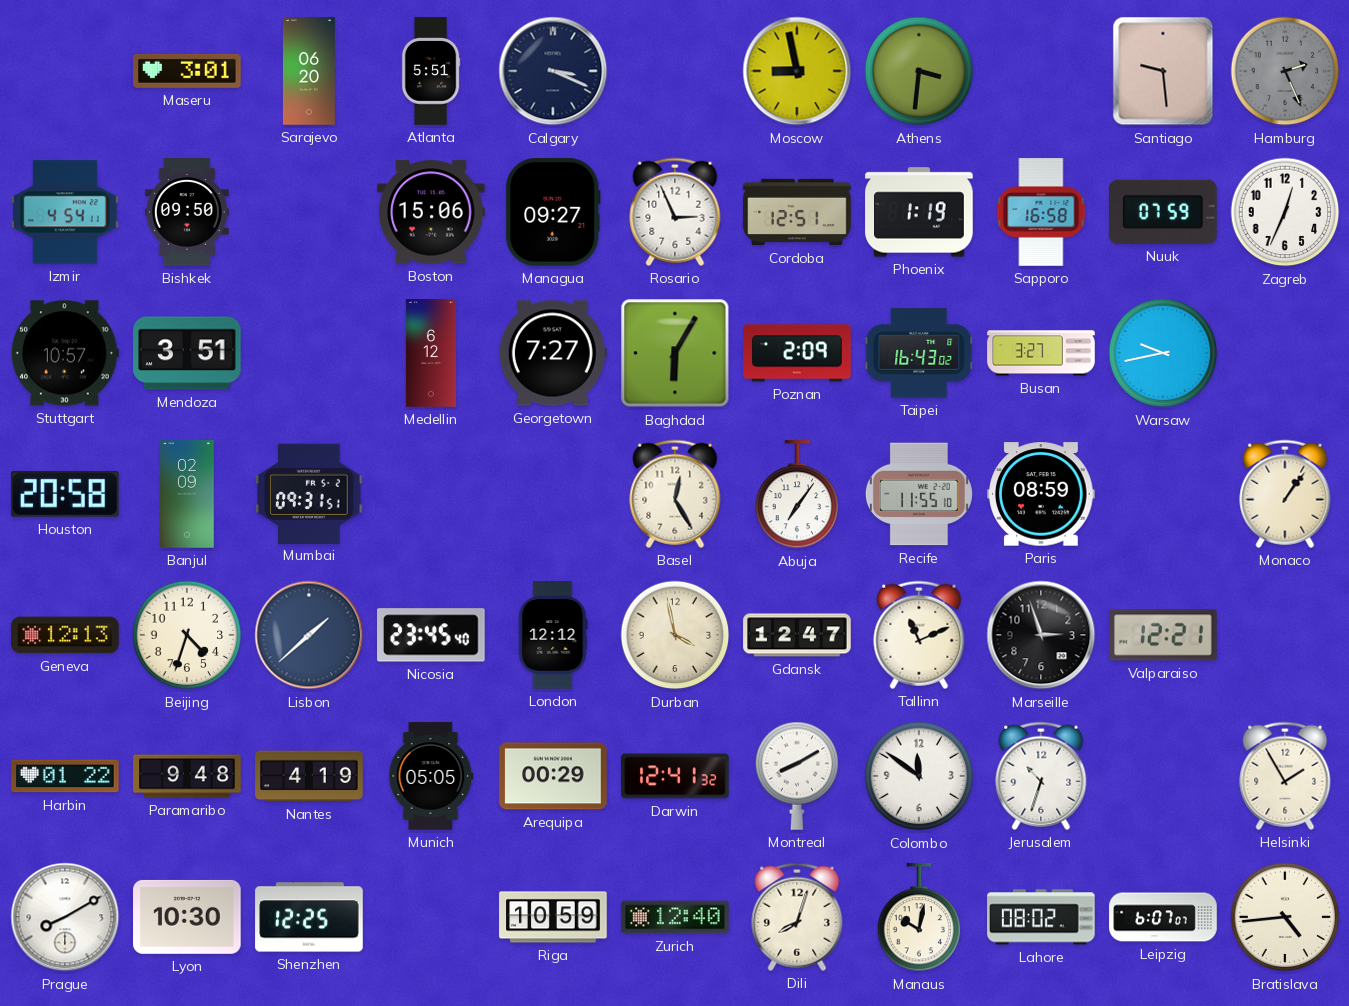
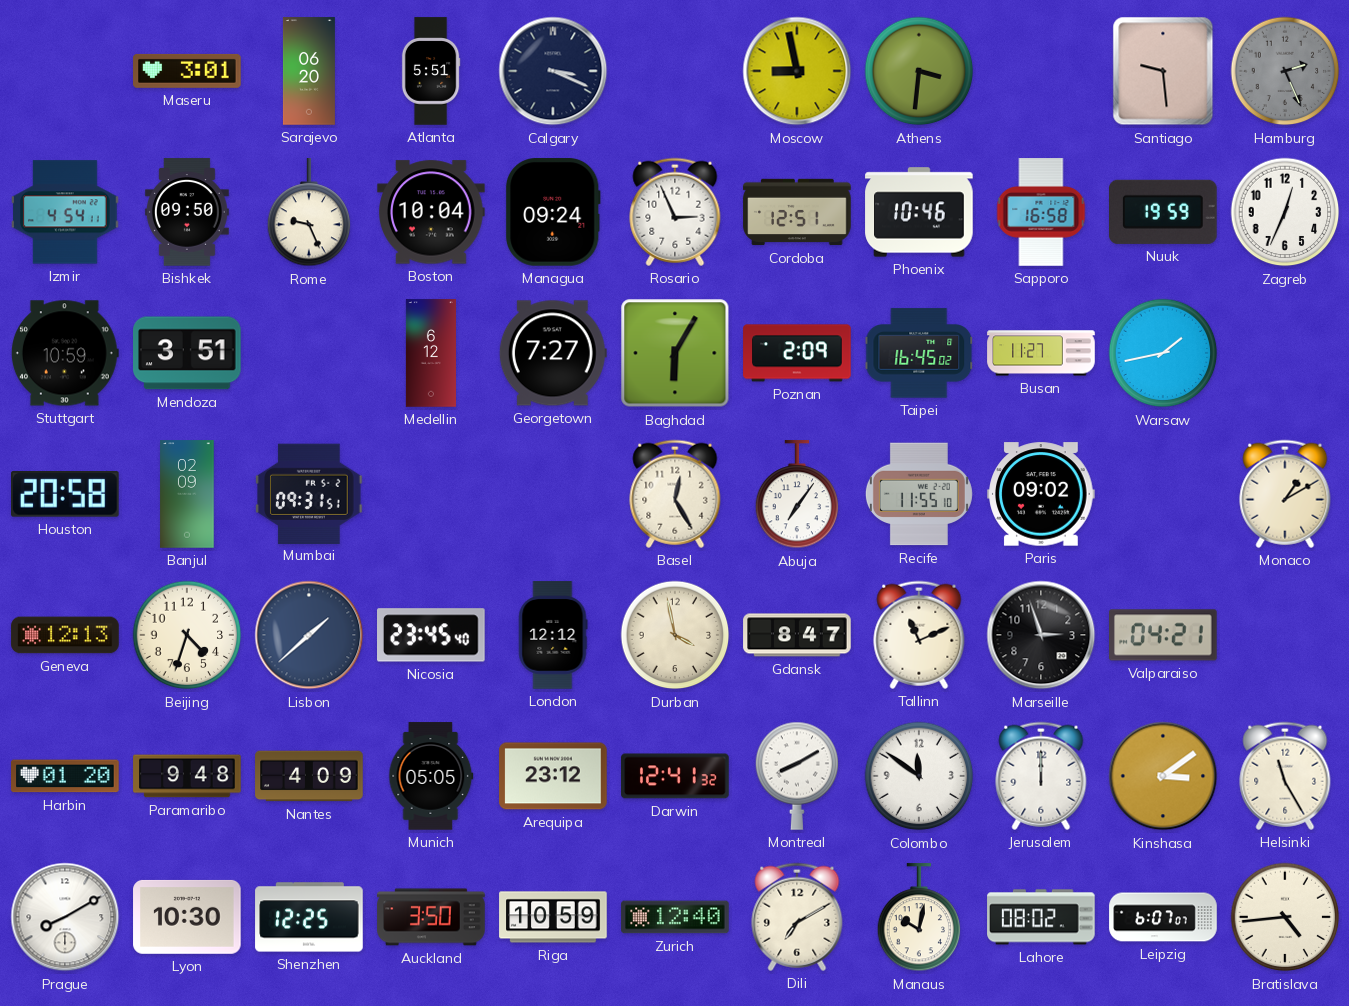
Rome: none -> 9:26 (309, 213)
Boston: 15:06 -> 10:04 (431, 212)
Managua: 09:27 -> 09:24 (553, 212)
Phoenix: 1:19 -> 10:46 (919, 212)
Nuuk: 07:59 -> 19:59 (1164, 212)
Stuttgart: 10:57 -> 10:59 (65, 353)
Taipei: 16:43 -> 16:45 (919, 353)
Busan: 3:27 -> 11:27 (1041, 353)
Warsaw: 9:43 -> 1:43 (1163, 353)
Paris: 08:59 -> 09:02 (1041, 494)
Monaco: 1:06 -> 1:10 (1285, 494)
Gdansk: 12:47 -> 8:47 (797, 635)
Valparaiso: 12:21 -> 04:21 (1163, 635)
Harbin: 01:22 -> 01:20 (65, 776)
Nantes: 4:19 -> 4:09 (309, 776)
Arequipa: 00:29 -> 23:12 (553, 776)
Jerusalem: 10:33 -> 12:00 (1041, 776)
Kinshasa: none -> 3:09 (1163, 776)
Helsinki: 1:55 -> 11:25 (1285, 776)
Auckland: none -> 3:50 (431, 917)
Dili: 8:03 -> 7:10 (797, 917)
